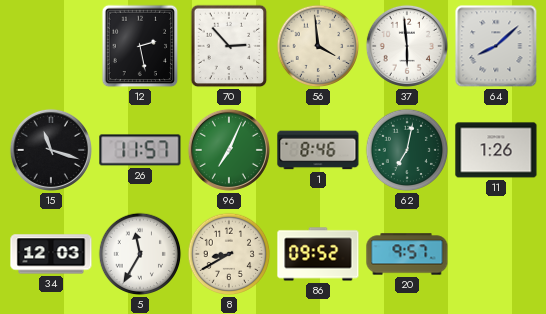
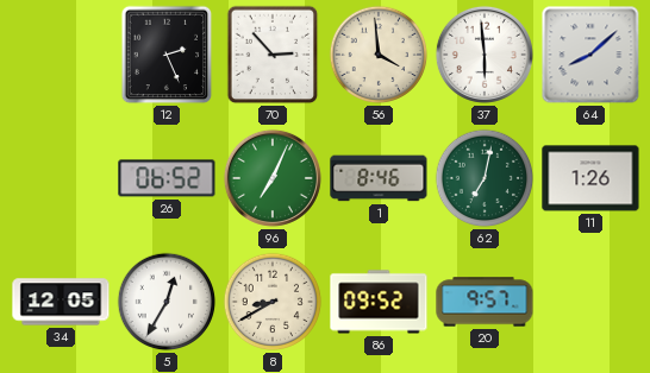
12: 2:28 -> 2:26 (167, 55)
15: 11:18 -> none (51, 150)
26: 11:57 -> 06:52 (167, 178)
34: 12:03 -> 12:05 (61, 302)
5: 11:35 -> 12:35 (167, 302)
